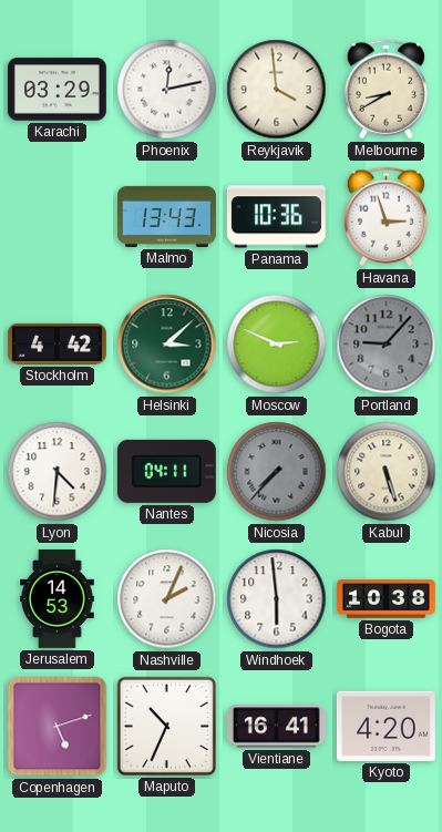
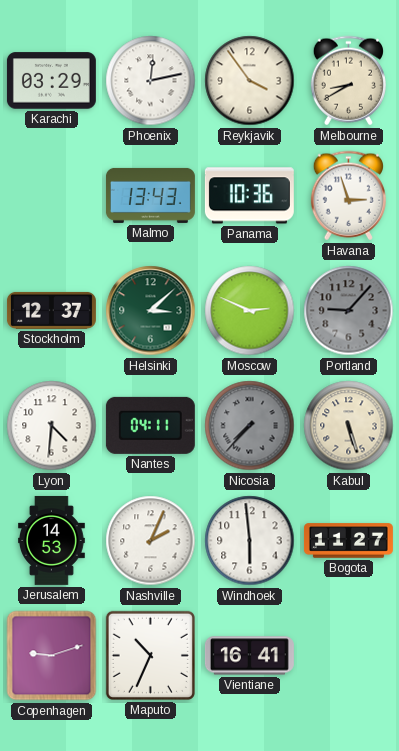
Reykjavik: 3:59 -> 3:54 (250, 81)
Stockholm: 4:42 -> 12:37 (51, 310)
Bogota: 10:38 -> 11:27 (348, 541)
Copenhagen: 5:12 -> 9:12 (52, 656)
Kyoto: 4:20 -> none (386, 726)
